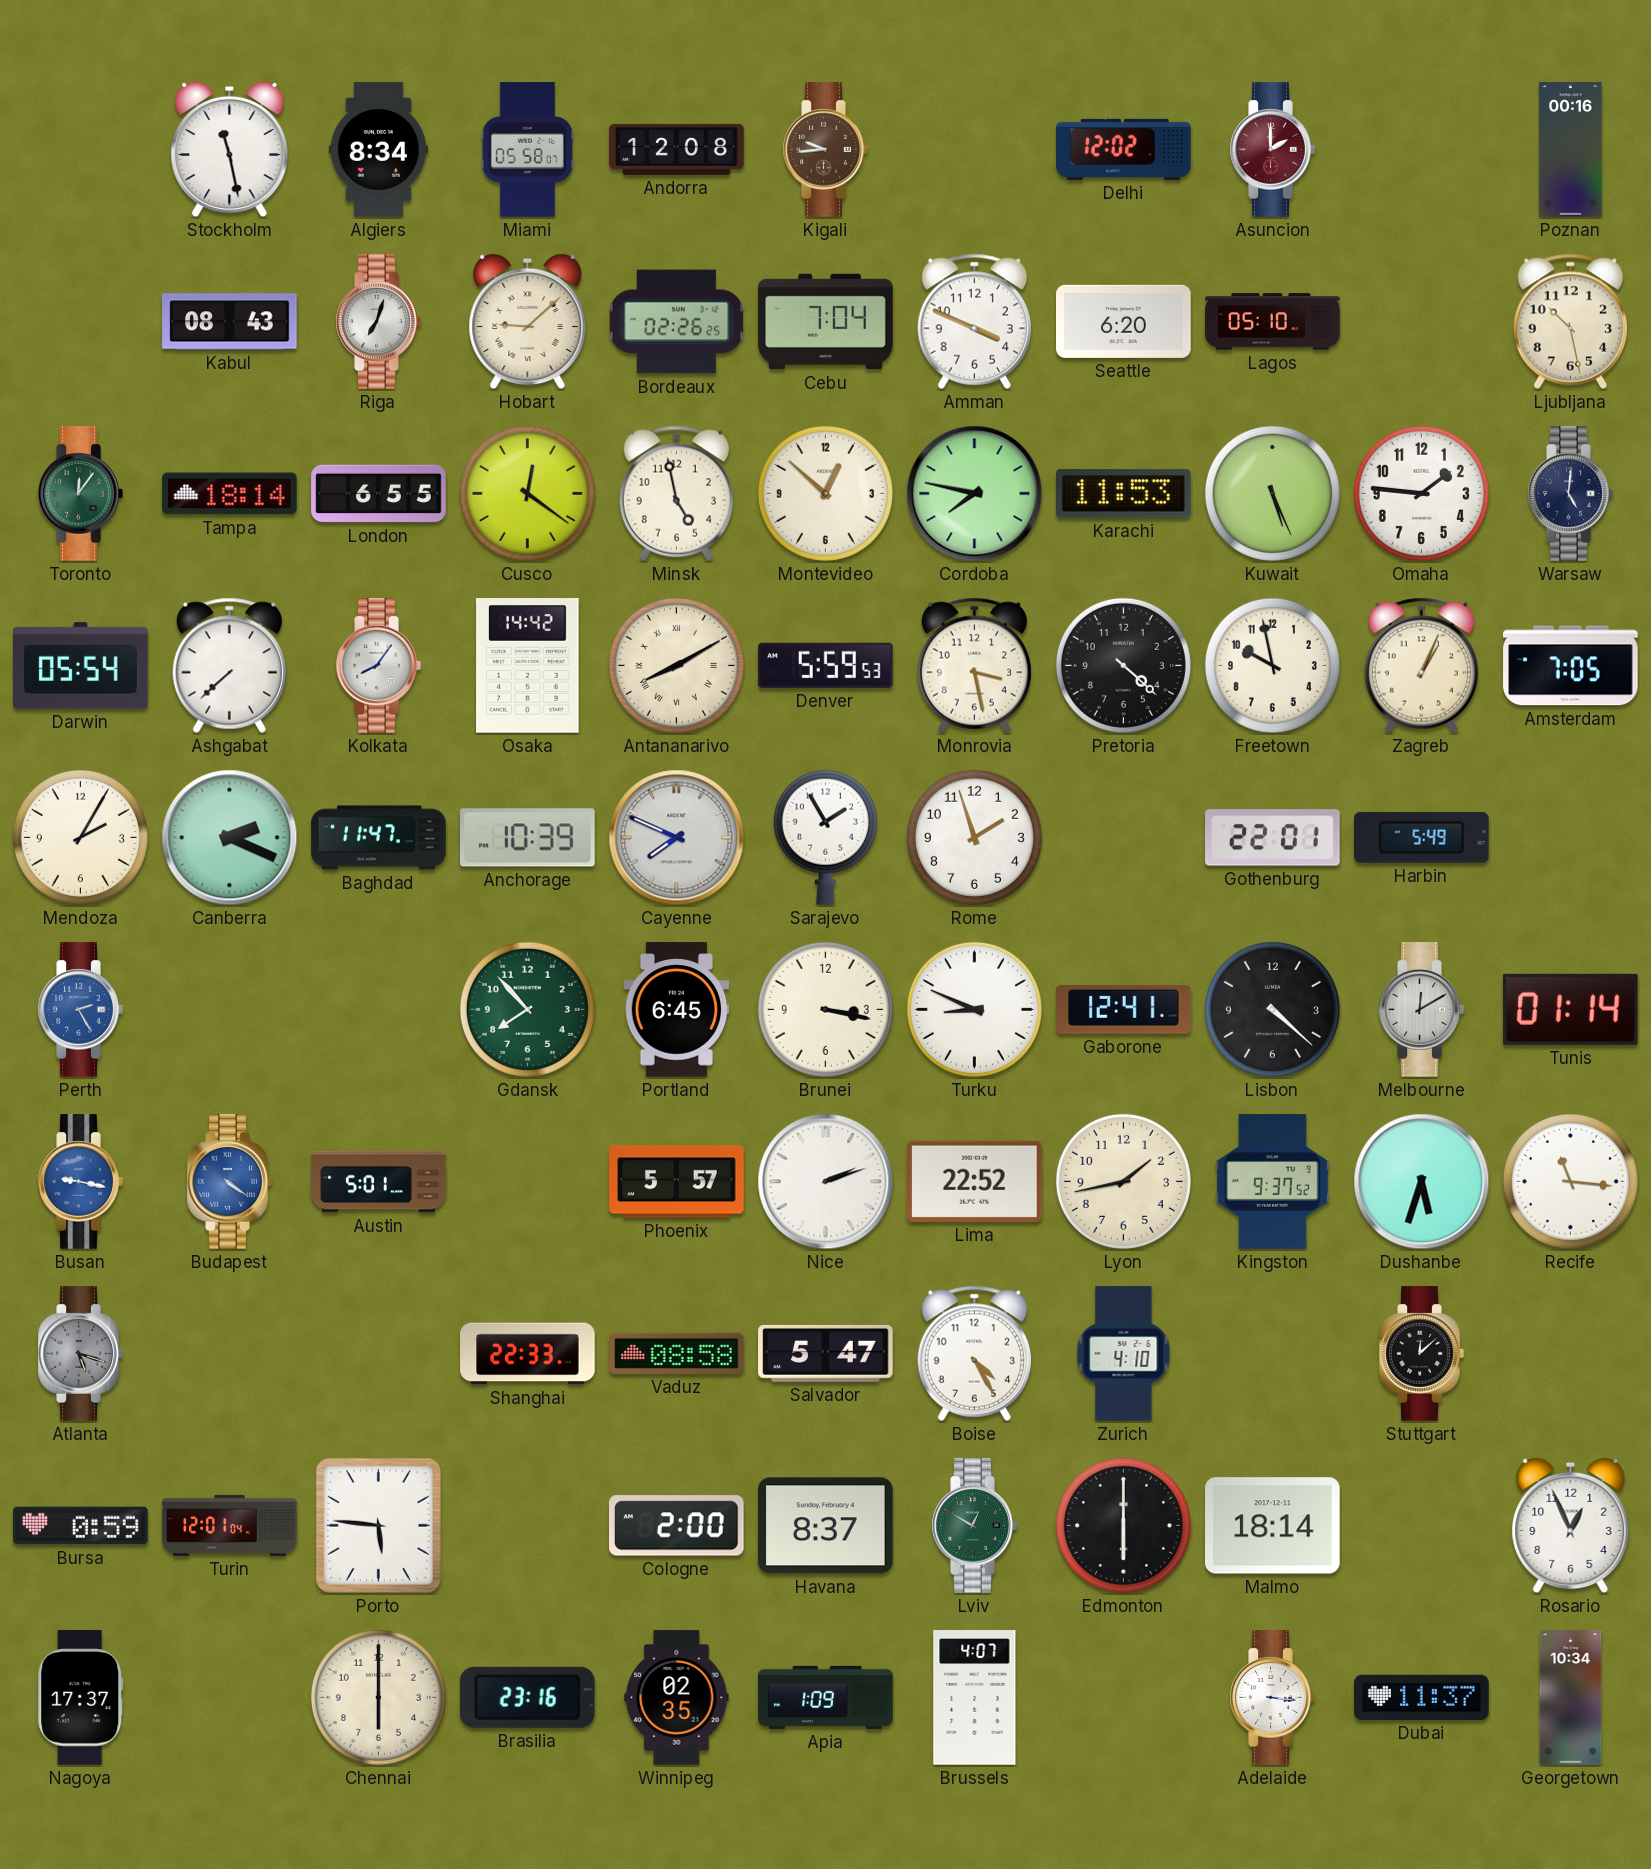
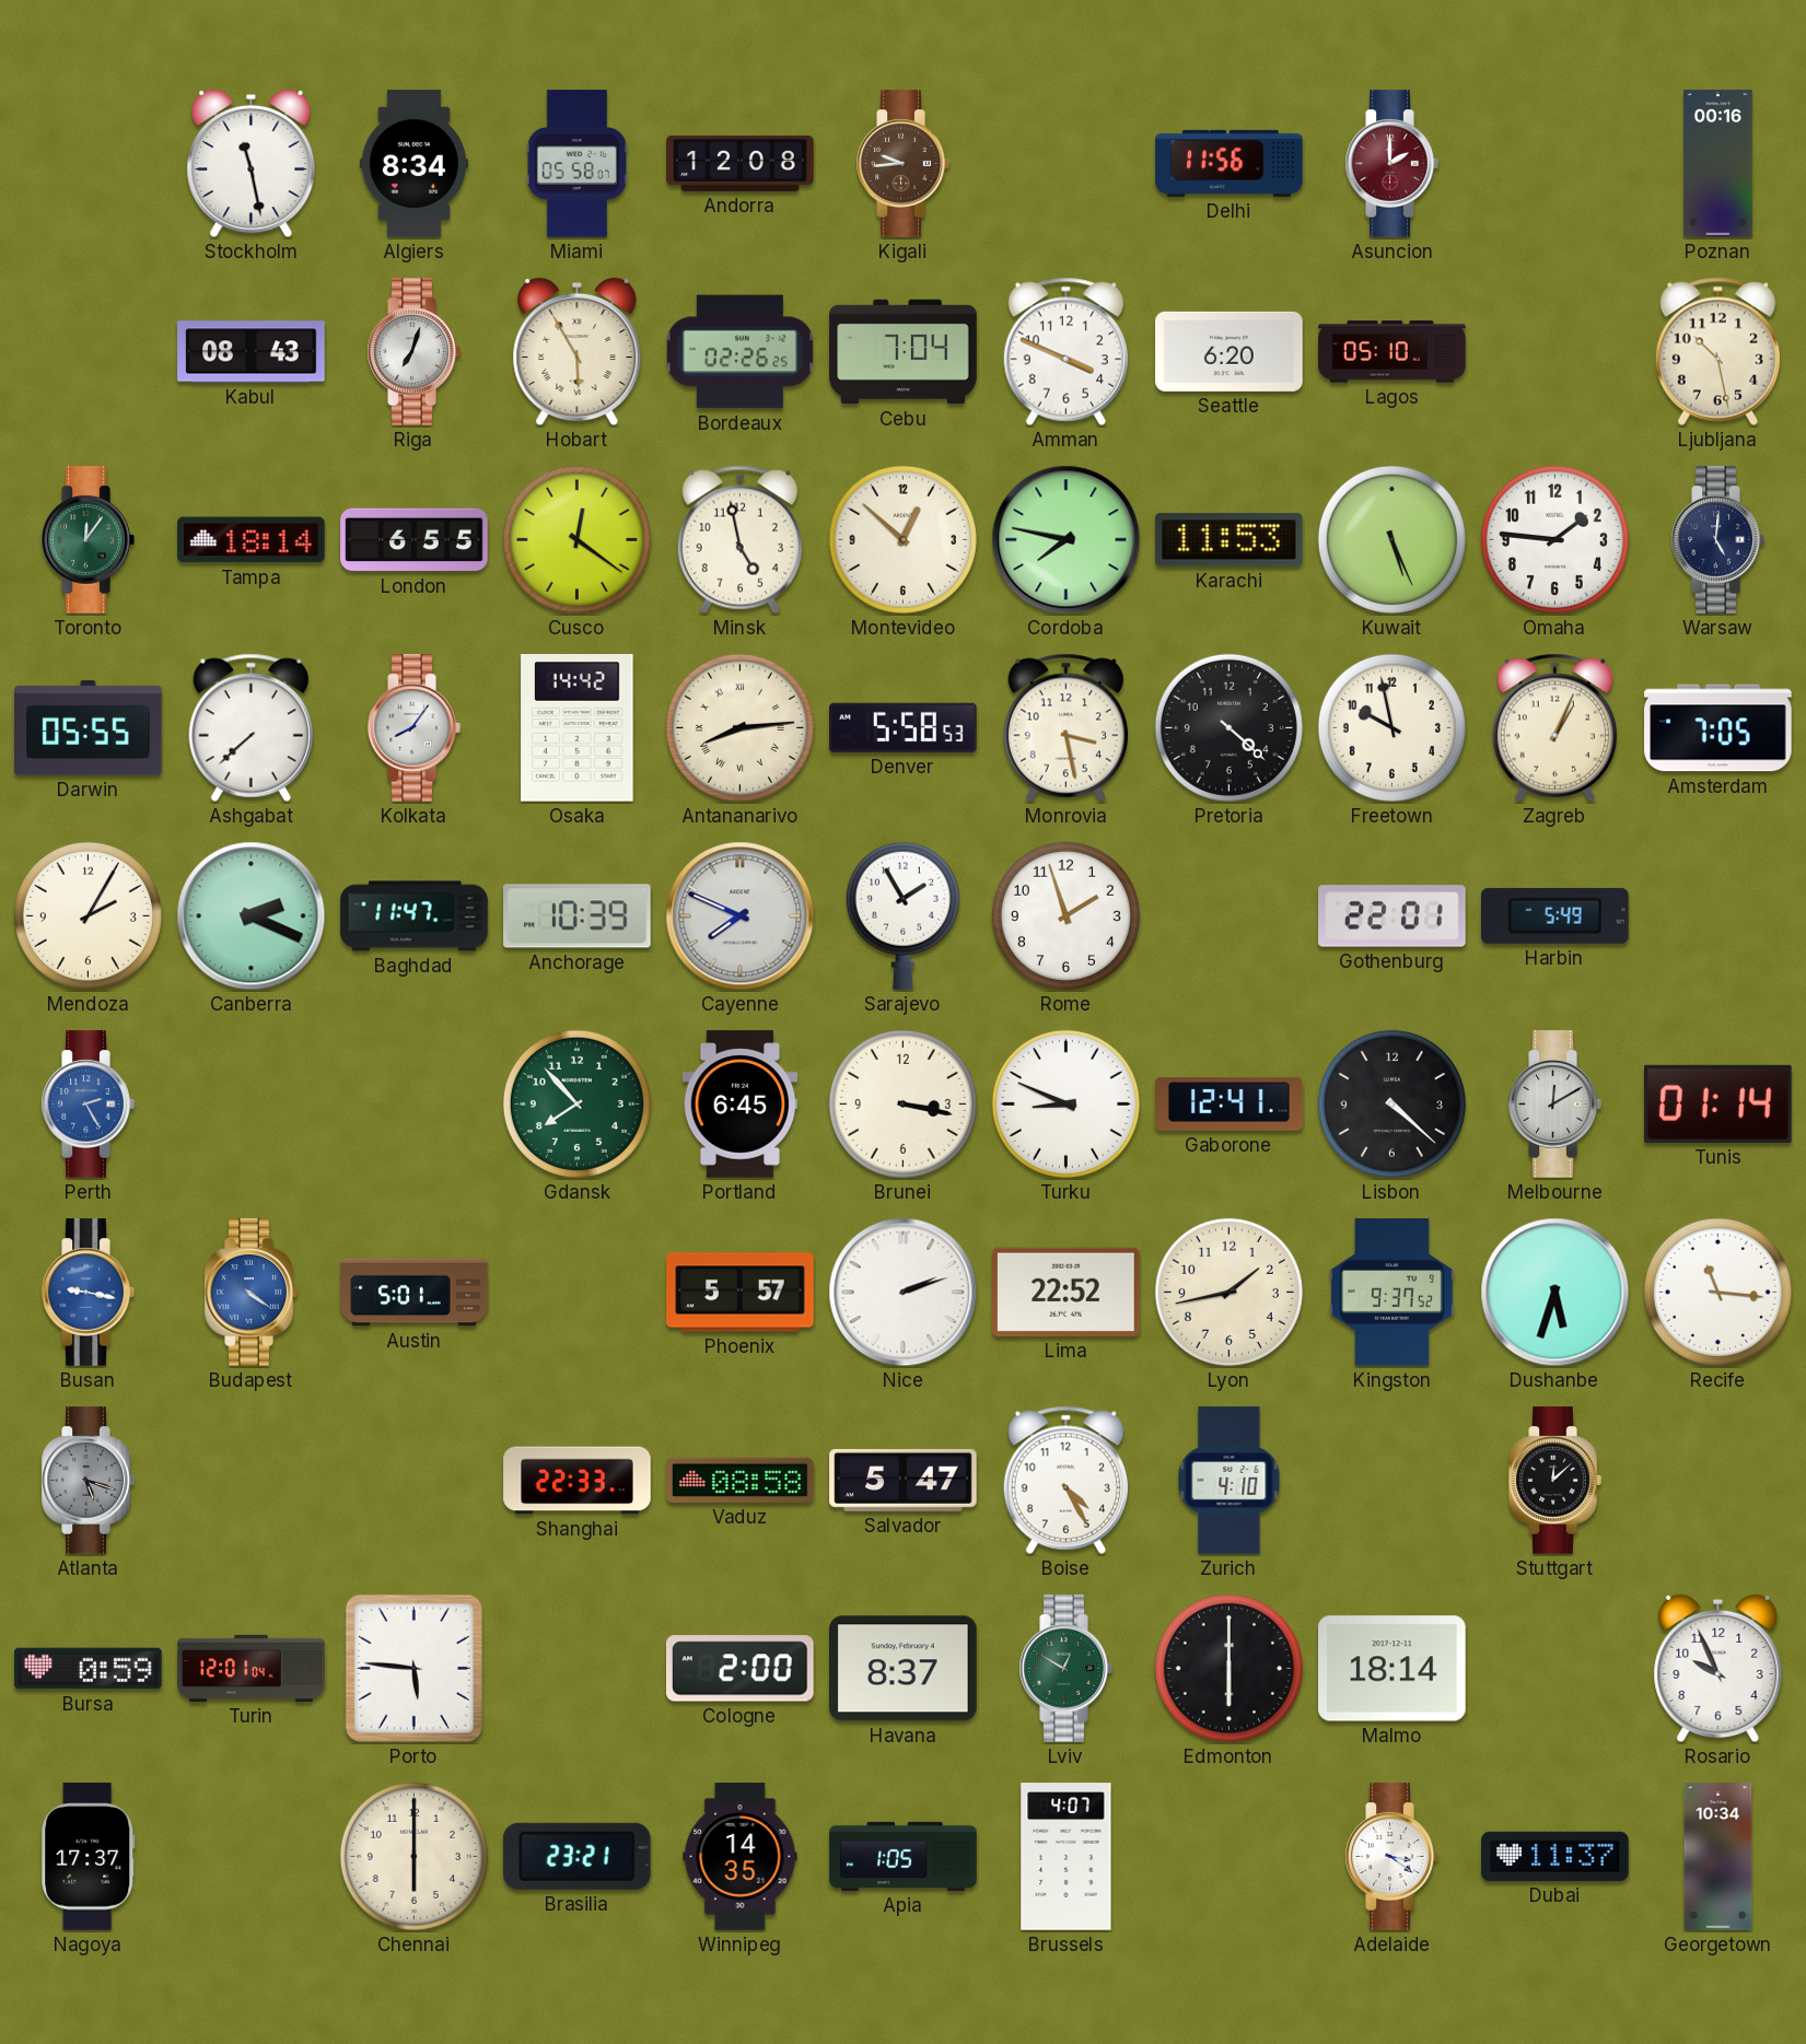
Delhi: 12:02 -> 11:56 (1230, 163)
Hobart: 9:08 -> 5:55 (578, 352)
Darwin: 05:54 -> 05:55 (89, 728)
Antananarivo: 8:10 -> 8:14 (739, 727)
Denver: 5:59 -> 5:58 (904, 727)
Rosario: 12:56 -> 9:56 (1718, 1669)
Brasilia: 23:16 -> 23:21 (576, 1856)
Winnipeg: 02:35 -> 14:35 (741, 1857)
Apia: 1:09 -> 1:05 (904, 1856)
Adelaide: 3:16 -> 3:21 (1391, 1857)
